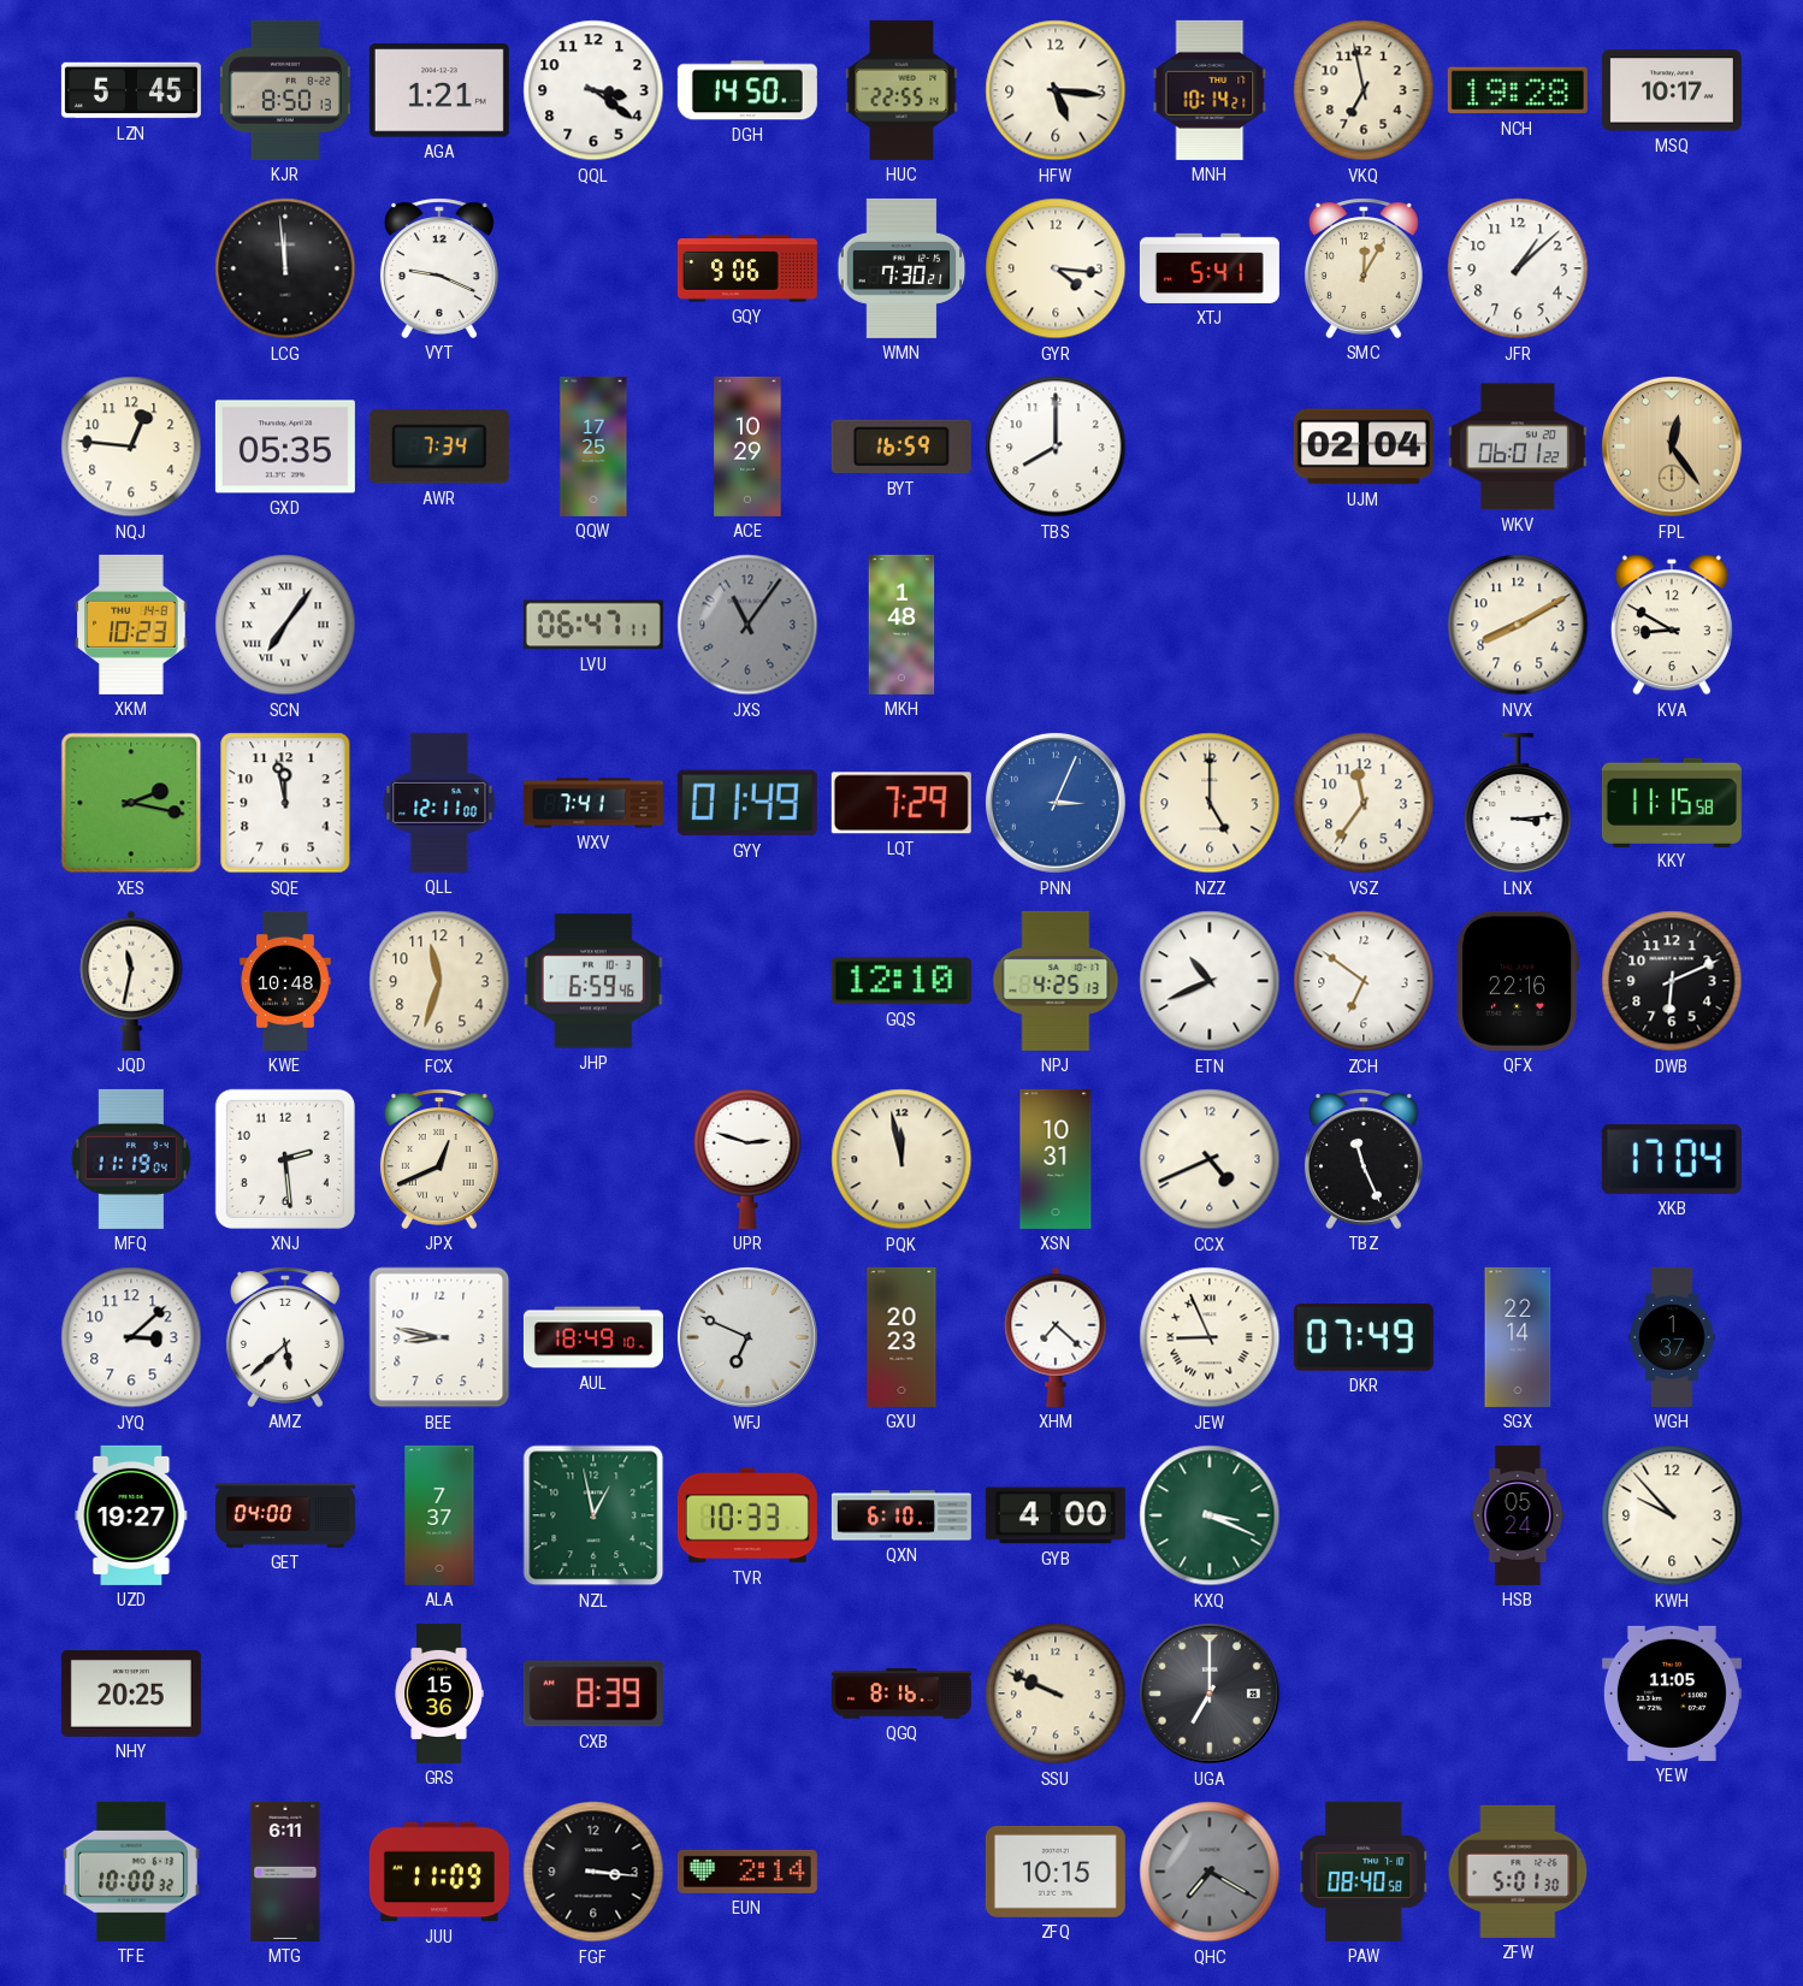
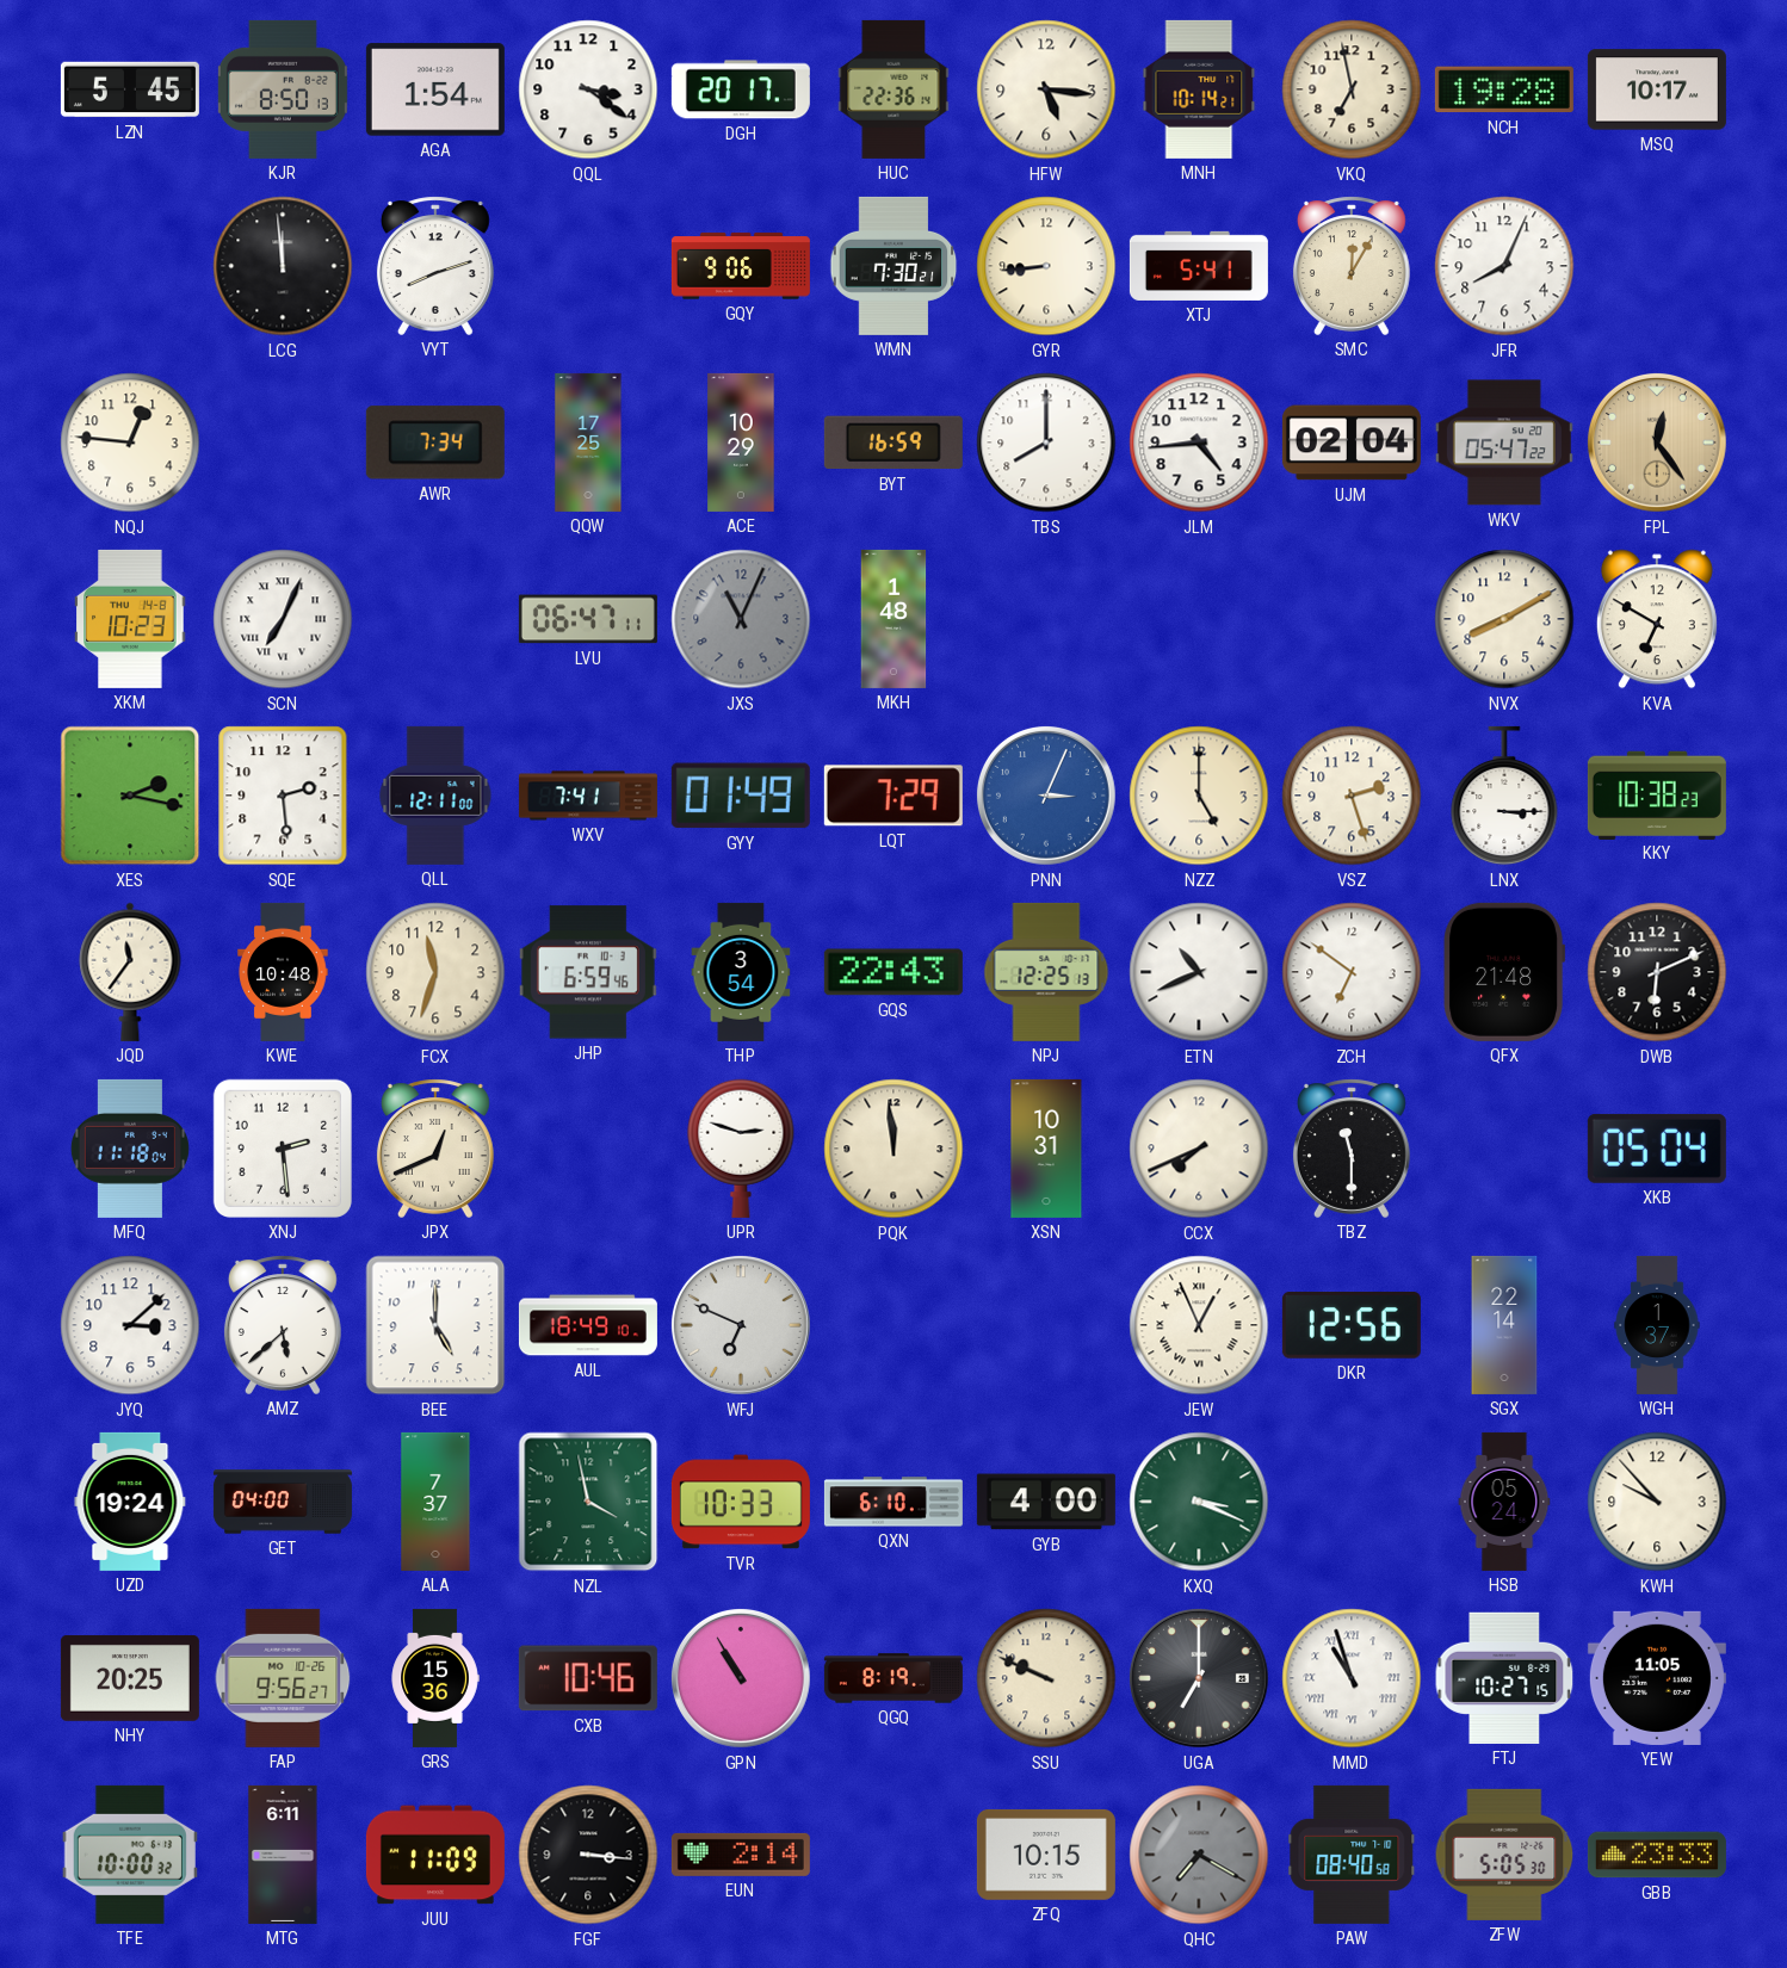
AGA: 1:21 -> 1:54 (435, 89)
DGH: 14:50 -> 20:17 (741, 89)
HUC: 22:55 -> 22:36 (894, 89)
VYT: 9:19 -> 8:12 (435, 266)
GYR: 4:16 -> 8:44 (1046, 266)
JFR: 1:08 -> 8:04 (1504, 266)
GXD: 05:35 -> none (285, 447)
JLM: none -> 4:44 (1199, 443)
WKV: 06:01 -> 05:47 (1504, 443)
SCN: 7:06 -> 7:04 (283, 619)
JXS: 11:06 -> 11:04 (741, 619)
KVA: 8:50 -> 6:50 (1657, 619)
SQE: 11:58 -> 2:29 (283, 796)
VSZ: 11:36 -> 2:27 (1352, 796)
LNX: 3:14 -> 3:15 (1504, 796)
KKY: 11:15 -> 10:38 (1657, 794)
JQD: 11:32 -> 11:36 (130, 972)
THP: none -> 3:54 (741, 972)
GQS: 12:10 -> 22:43 (894, 972)
NPJ: 4:25 -> 12:25 (1046, 972)
QFX: 22:16 -> 21:48 (1504, 972)
MFQ: 11:19 -> 11:18 (130, 1149)
PQK: 11:58 -> 11:59 (894, 1149)
CCX: 4:41 -> 7:41 (1199, 1149)
TBZ: 11:26 -> 11:30 (1352, 1149)
XKB: 17:04 -> 05:04 (1657, 1149)
BEE: 8:47 -> 5:00 (435, 1325)
GXU: 20:23 -> none (901, 1337)
XHM: 7:22 -> none (1056, 1337)
JEW: 8:56 -> 12:56 (1199, 1325)
DKR: 07:49 -> 12:56 (1352, 1326)
UZD: 19:27 -> 19:24 (130, 1502)
NZL: 12:58 -> 3:58 (588, 1502)
FAP: none -> 9:56 (283, 1678)
CXB: 8:39 -> 10:46 (588, 1678)
GPN: none -> 10:55 (741, 1678)
QGQ: 8:16 -> 8:19 (894, 1678)
MMD: none -> 10:57 (1352, 1678)
FTJ: none -> 10:27 (1504, 1678)
ZFW: 5:01 -> 5:05 (1504, 1855)
GBB: none -> 23:33 (1657, 1855)
